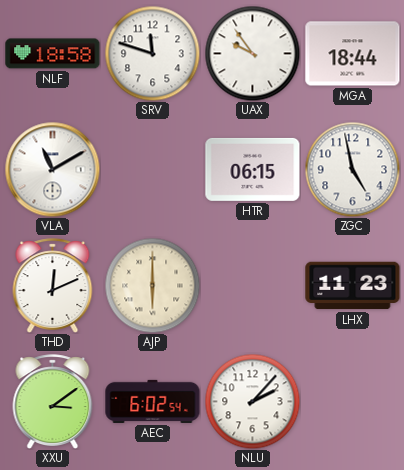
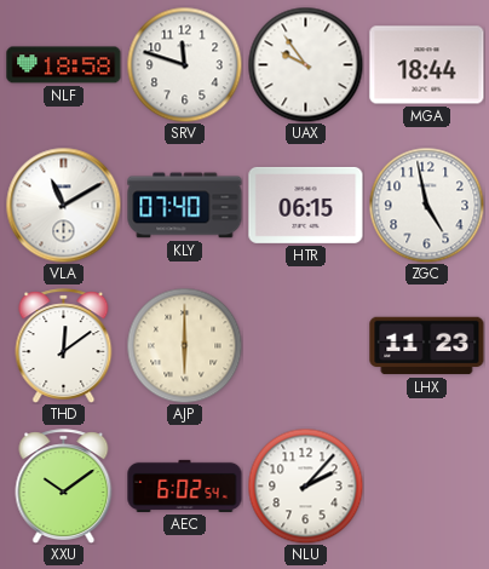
KLY: none -> 07:40 (185, 206)
THD: 12:11 -> 12:09 (64, 345)
XXU: 3:09 -> 10:09 (64, 485)
